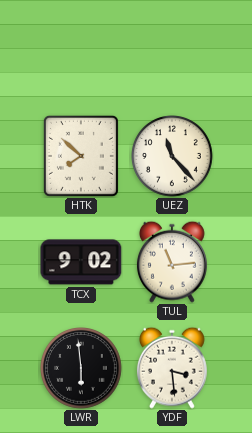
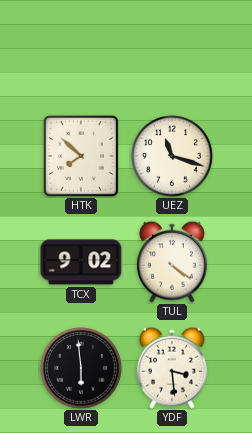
UEZ: 11:23 -> 11:18 (173, 157)
TUL: 11:14 -> 4:21 (172, 262)
